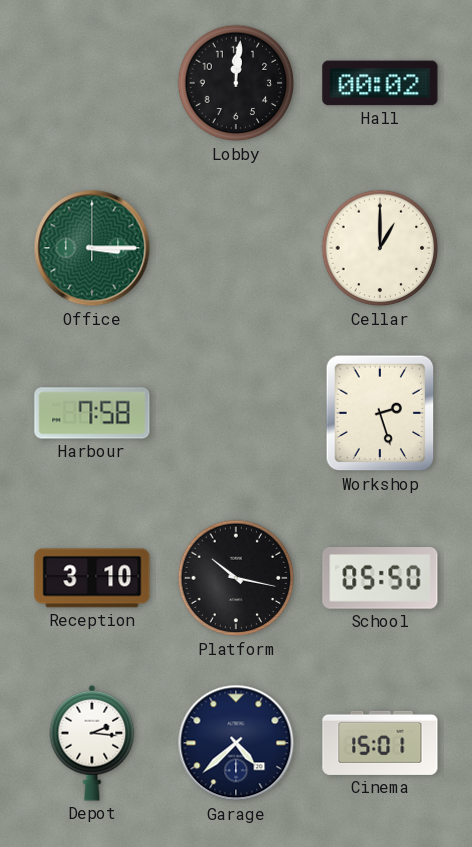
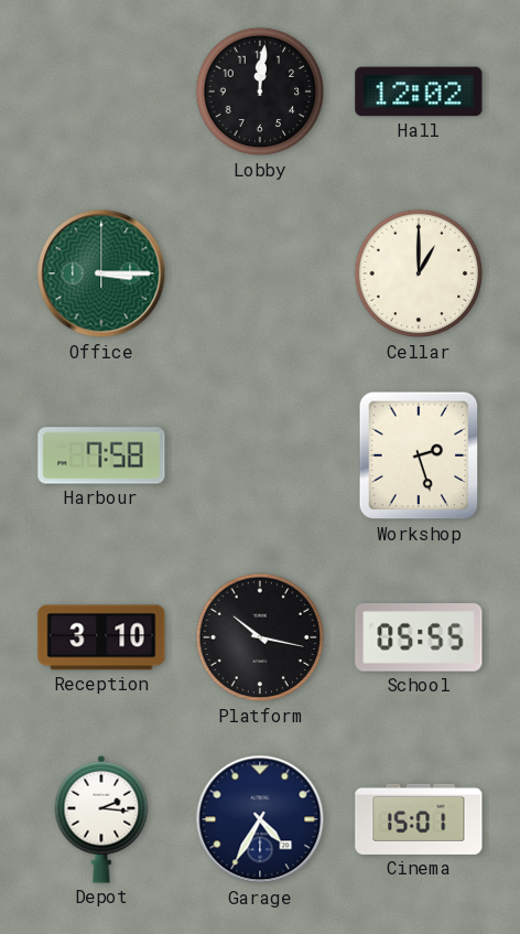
Hall: 00:02 -> 12:02 (419, 92)
School: 05:50 -> 05:55 (419, 638)
Garage: 4:38 -> 4:35 (260, 819)
